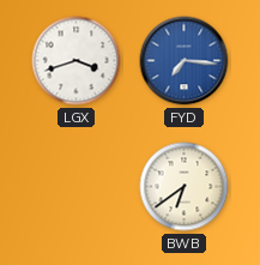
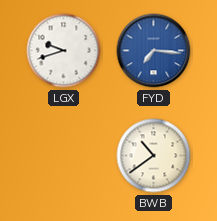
LGX: 3:42 -> 9:42 (64, 51)
BWB: 6:39 -> 10:39 (154, 156)
